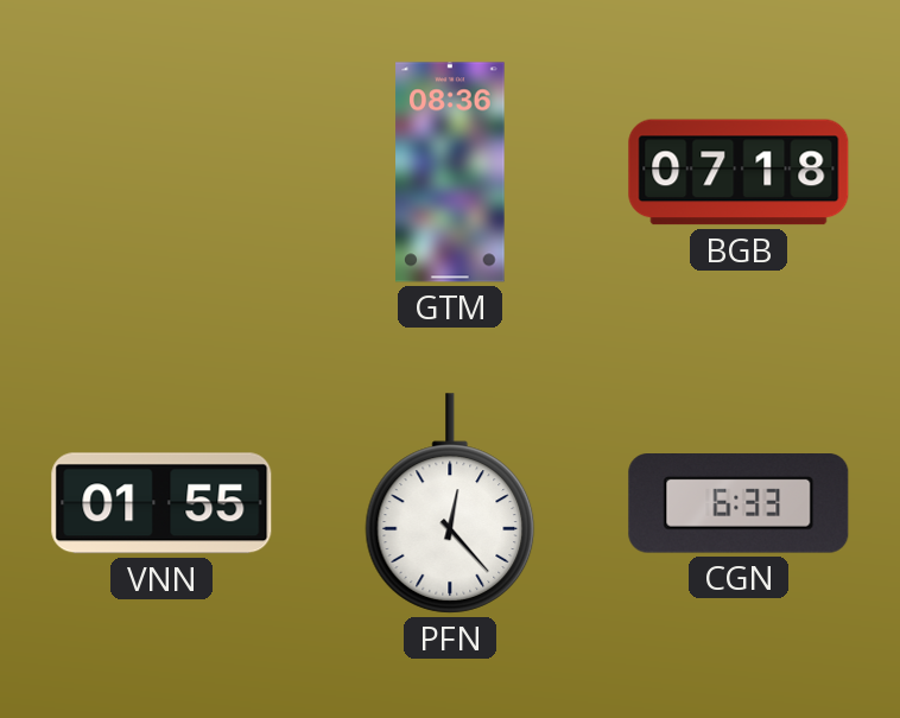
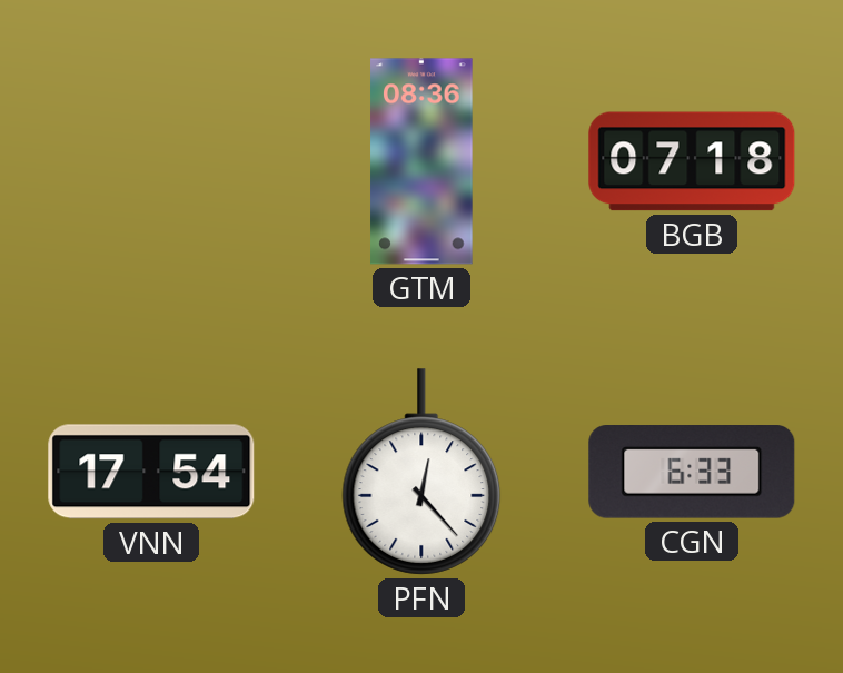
VNN: 01:55 -> 17:54 (151, 472)
